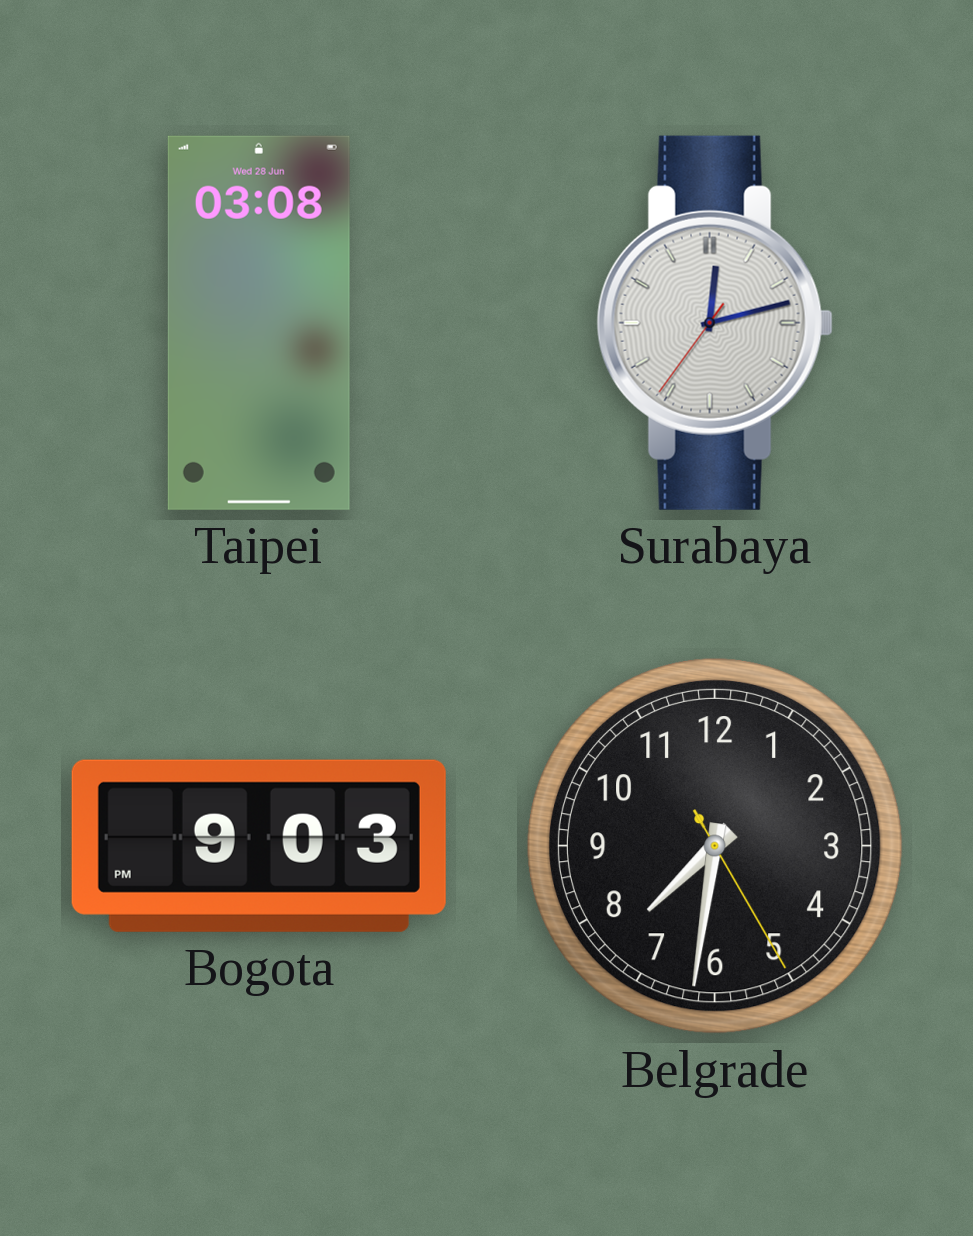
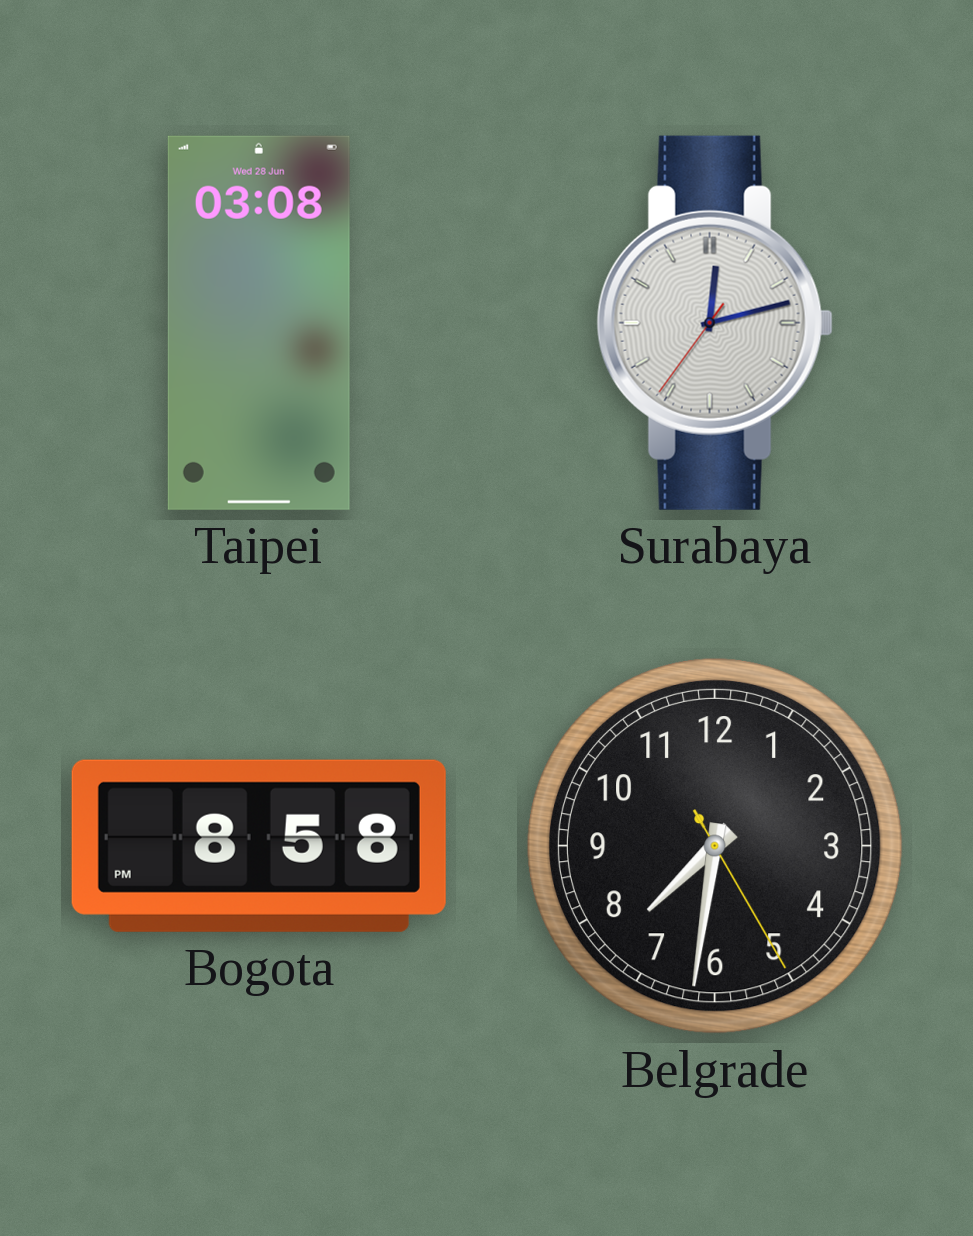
Bogota: 9:03 -> 8:58 (259, 846)
